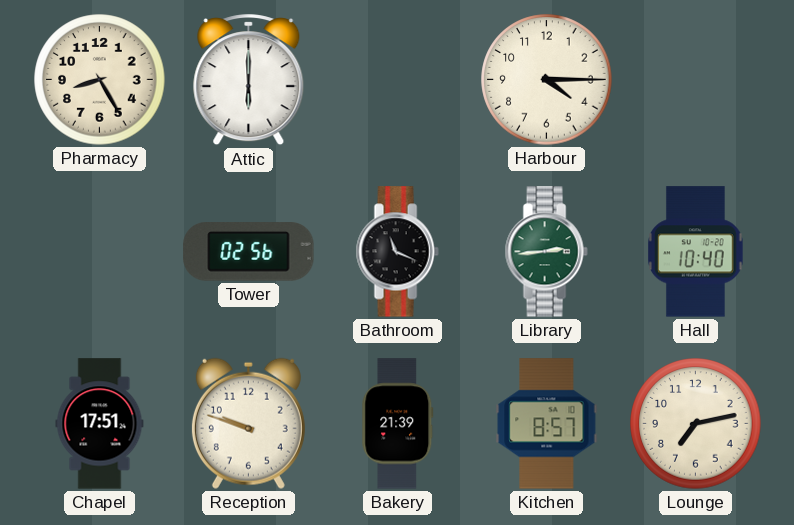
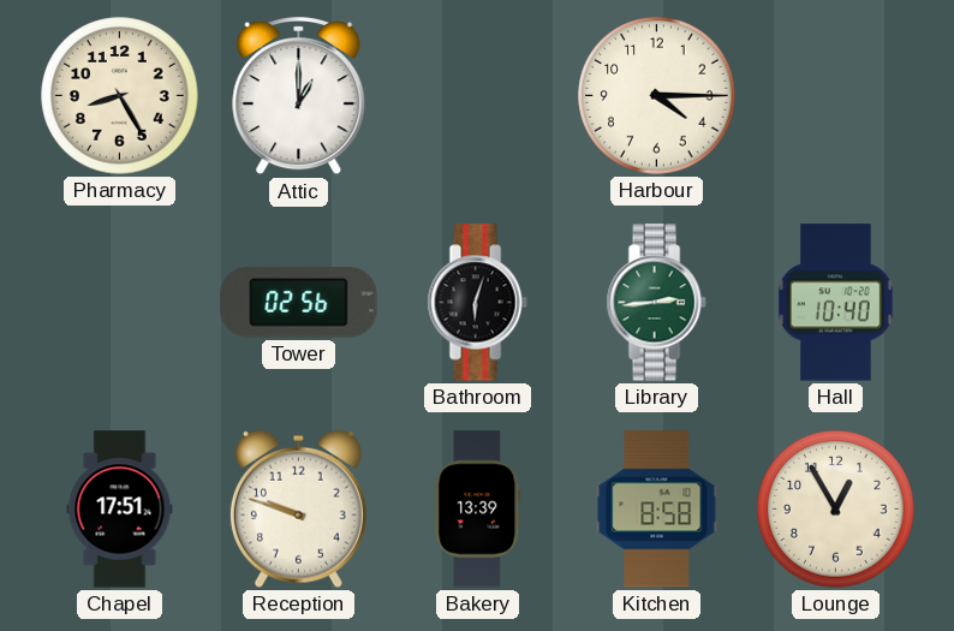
Attic: 6:00 -> 1:00 (299, 96)
Bathroom: 11:19 -> 6:03 (477, 303)
Bakery: 21:39 -> 13:39 (478, 510)
Kitchen: 8:57 -> 8:58 (657, 510)
Lounge: 7:13 -> 12:55 (836, 510)
